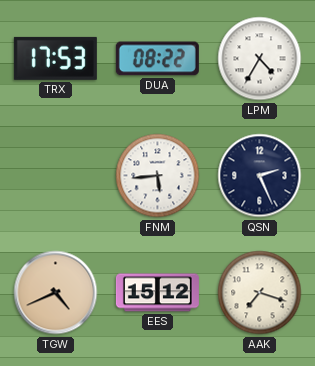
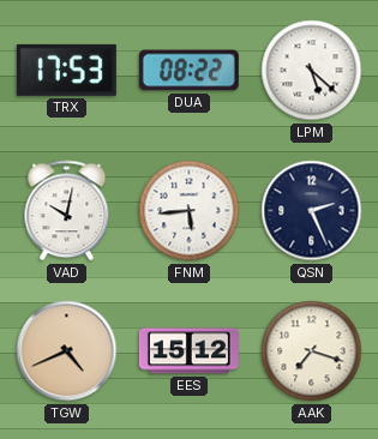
LPM: 4:35 -> 5:22 (312, 71)
VAD: none -> 10:02 (67, 211)
